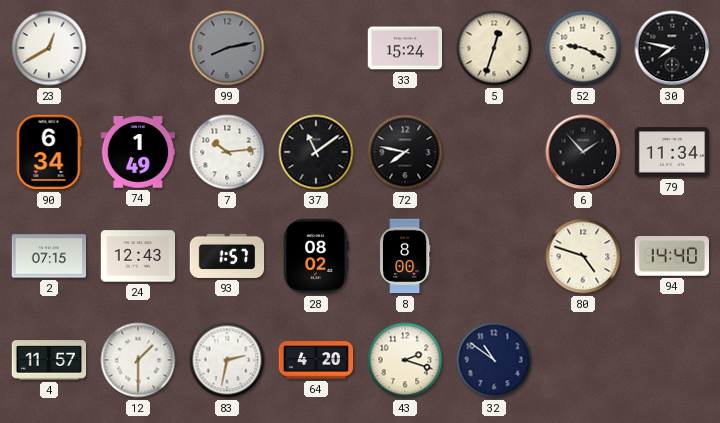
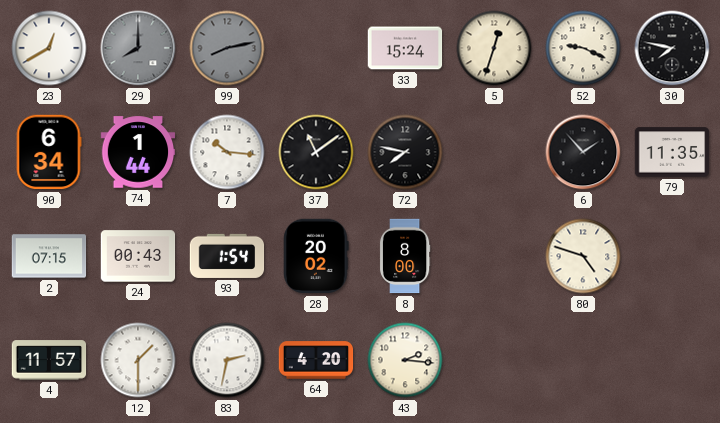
29: none -> 8:00 (138, 48)
74: 1:49 -> 1:44 (138, 152)
7: 10:14 -> 10:16 (227, 152)
79: 11:34 -> 11:35 (672, 152)
24: 12:43 -> 00:43 (138, 256)
93: 1:57 -> 1:54 (227, 256)
28: 08:02 -> 20:02 (316, 256)
94: 14:40 -> none (671, 256)
43: 2:18 -> 2:16 (405, 360)
32: 10:51 -> none (494, 360)
